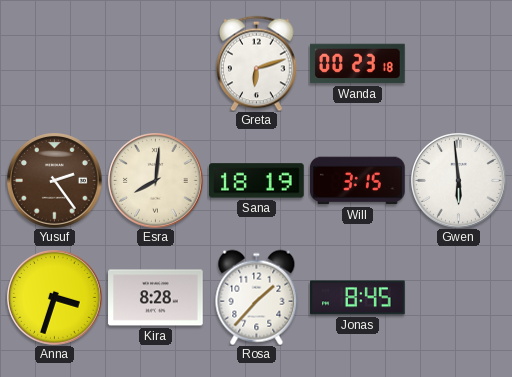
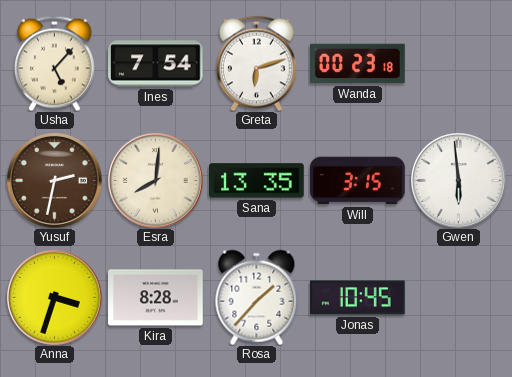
Usha: none -> 5:07 (55, 63)
Ines: none -> 7:54 (156, 64)
Yusuf: 2:24 -> 2:32 (55, 181)
Sana: 18:19 -> 13:35 (257, 181)
Jonas: 8:45 -> 10:45 (358, 298)
